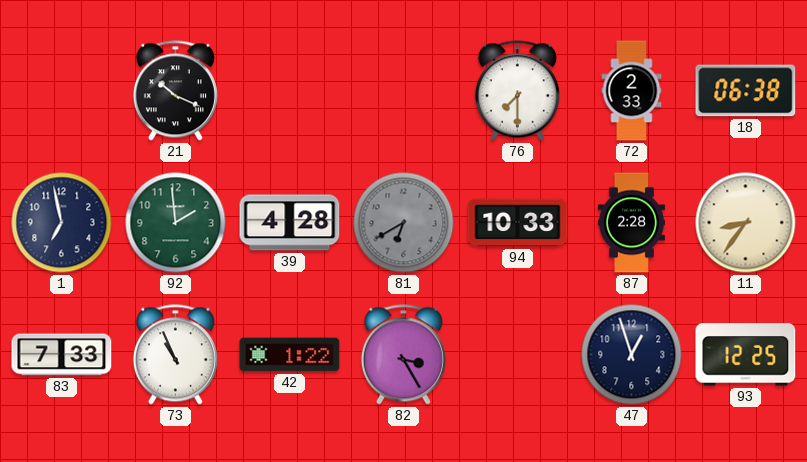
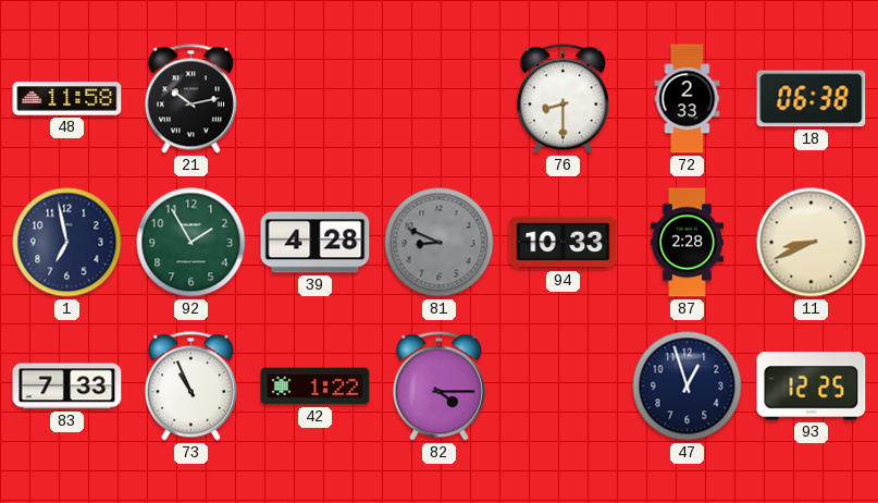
48: none -> 11:58 (67, 99)
21: 10:19 -> 10:13 (190, 99)
76: 7:30 -> 8:30 (562, 99)
92: 1:59 -> 1:55 (191, 243)
81: 6:40 -> 8:49 (440, 243)
11: 8:36 -> 8:41 (812, 243)
82: 3:25 -> 4:15 (438, 387)
